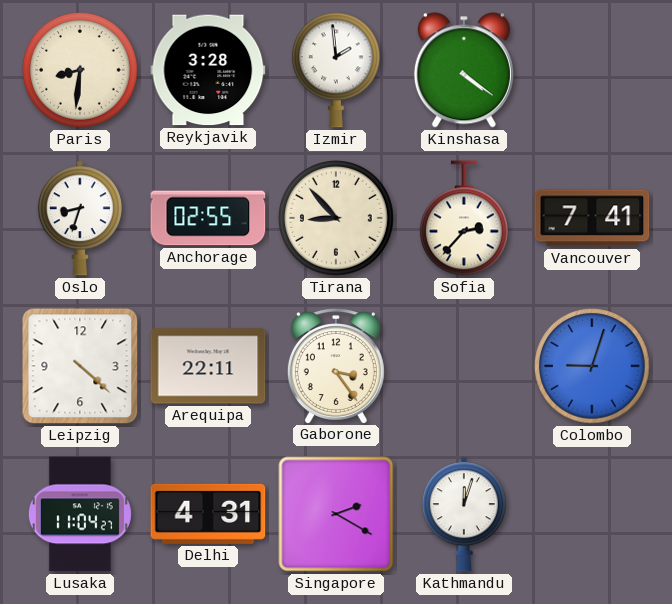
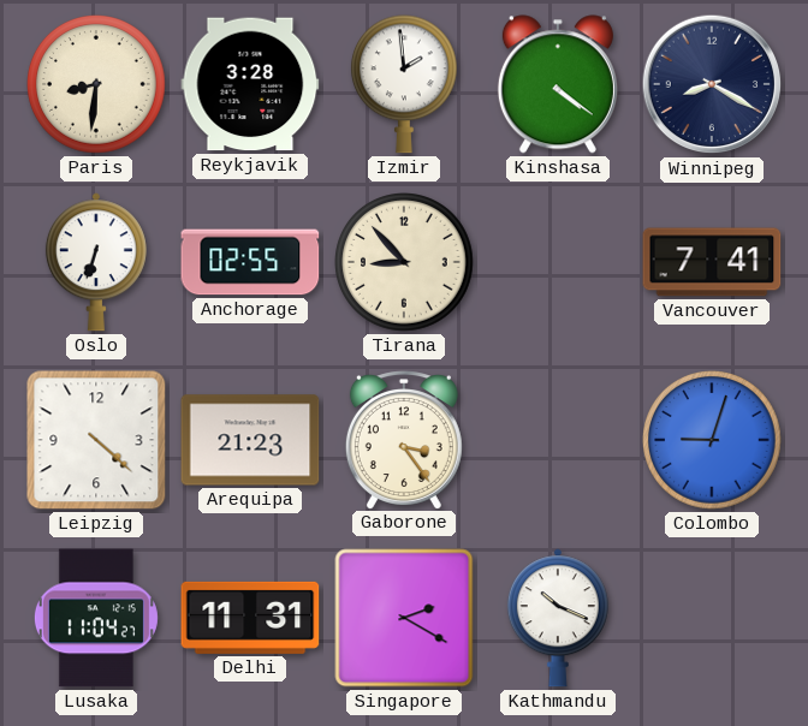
Winnipeg: none -> 8:20 (712, 84)
Oslo: 8:33 -> 6:33 (96, 262)
Sofia: 2:37 -> none (464, 218)
Arequipa: 22:11 -> 21:23 (250, 440)
Delhi: 4:31 -> 11:31 (250, 618)
Kathmandu: 12:03 -> 10:19 (558, 618)
